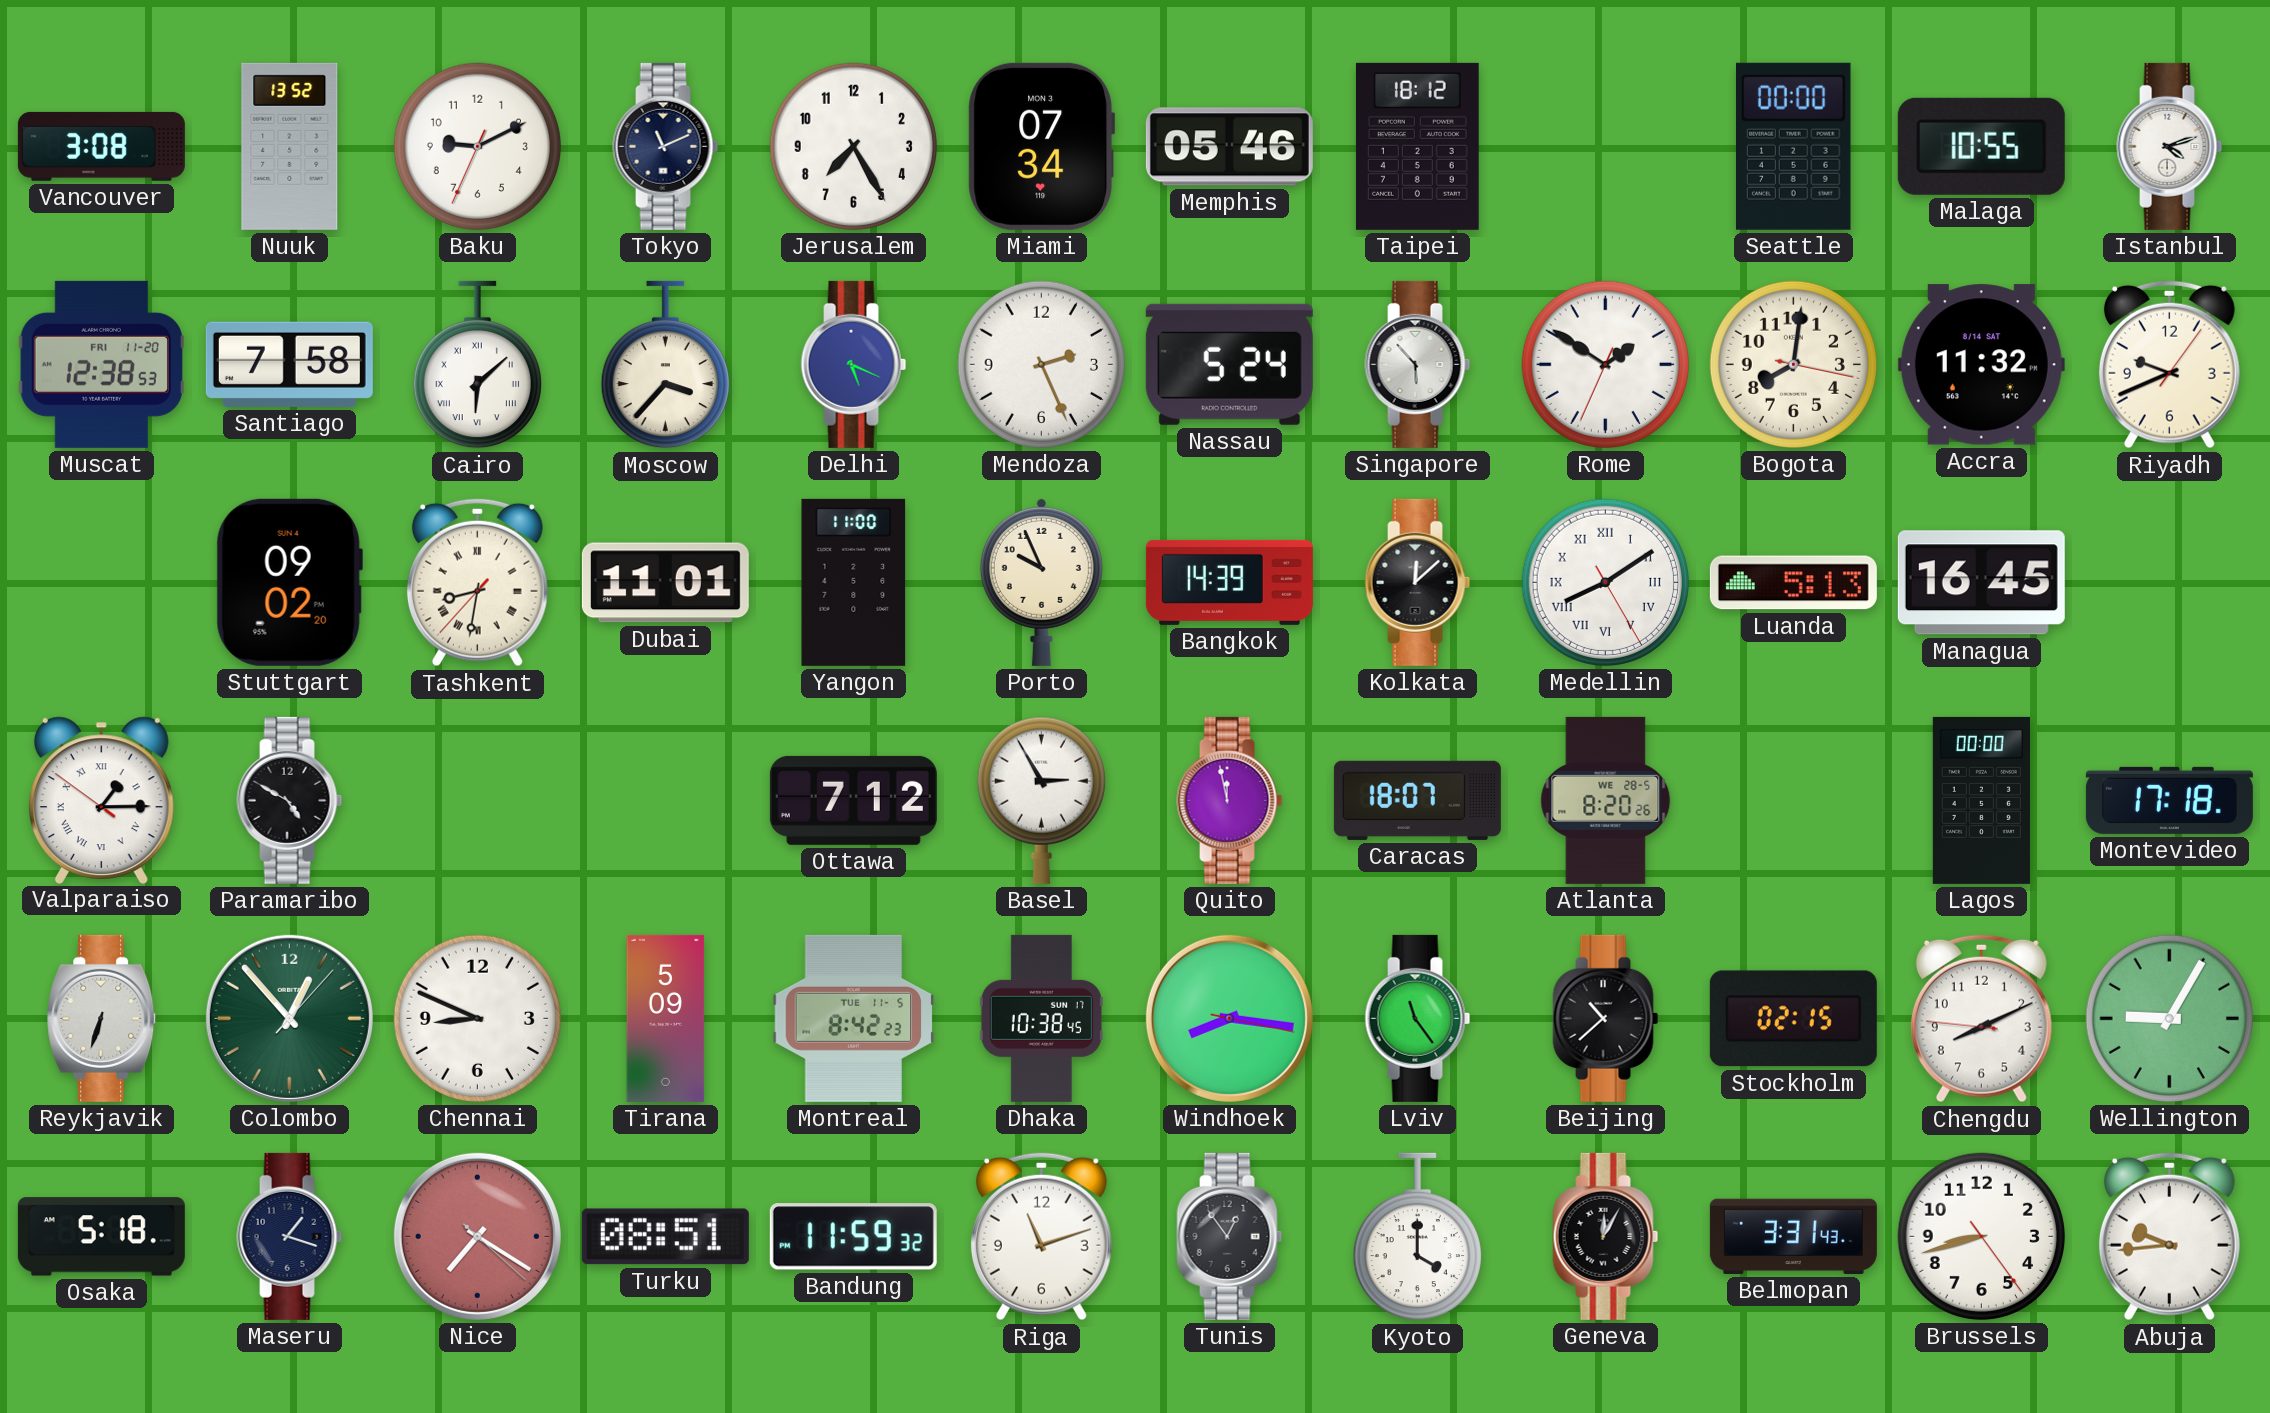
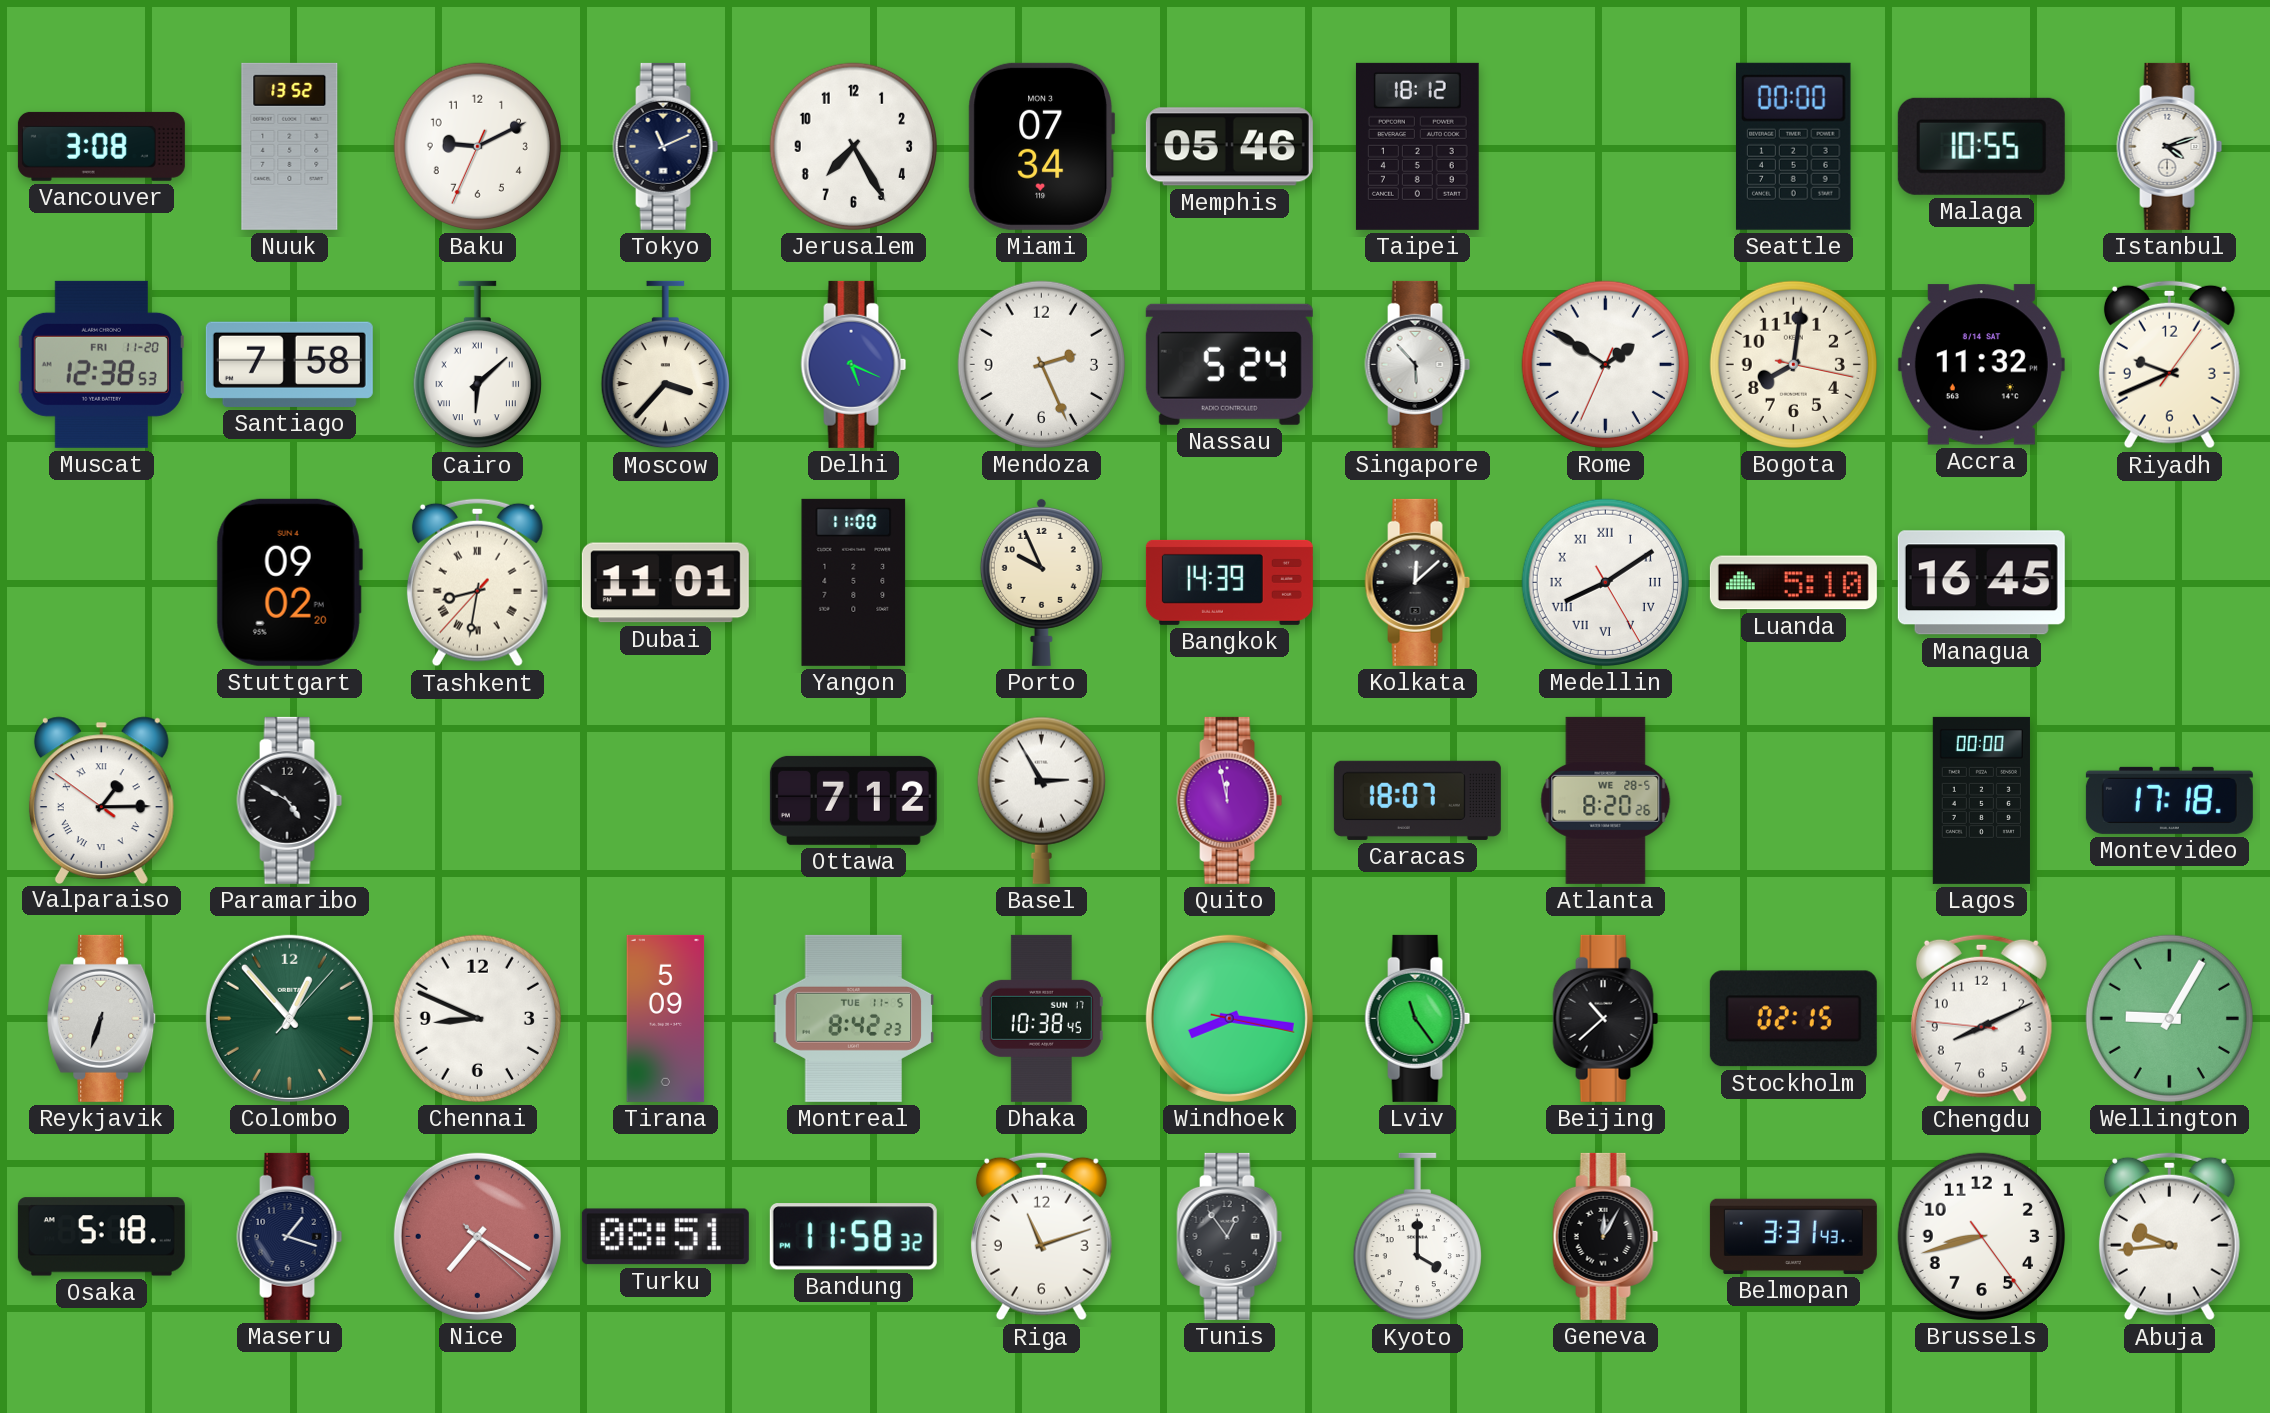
Luanda: 5:13 -> 5:10 (1793, 583)
Bandung: 11:59 -> 11:58 (853, 1237)
